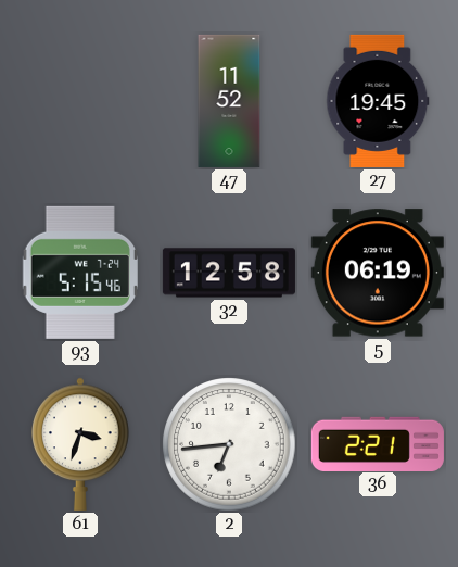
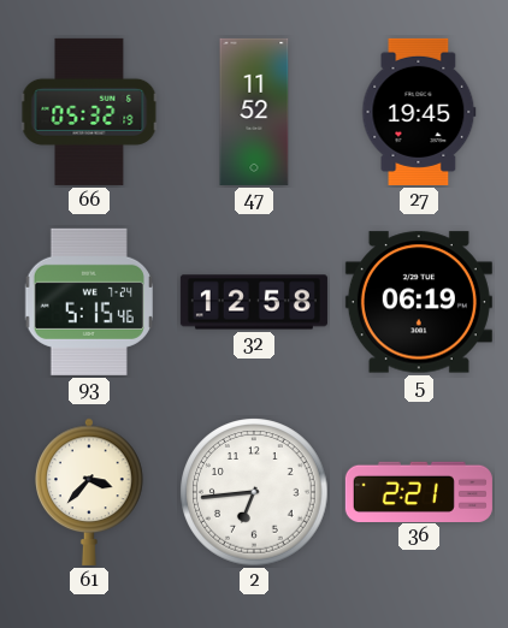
66: none -> 05:32 (89, 112)
61: 3:33 -> 3:37 (89, 492)
